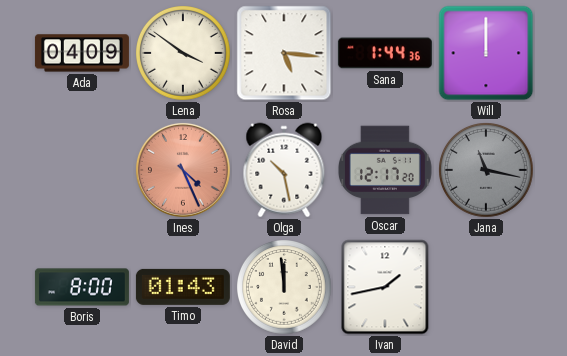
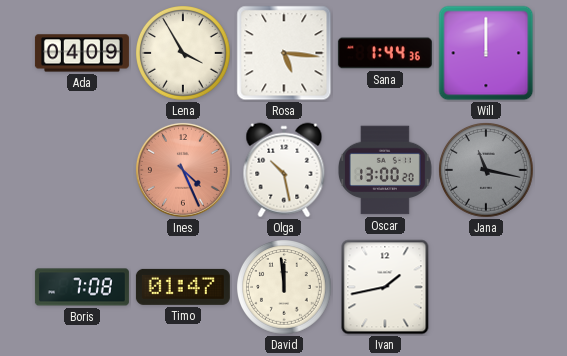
Lena: 3:51 -> 3:55 (184, 54)
Oscar: 12:17 -> 13:00 (385, 170)
Boris: 8:00 -> 7:08 (82, 287)
Timo: 01:43 -> 01:47 (183, 287)
